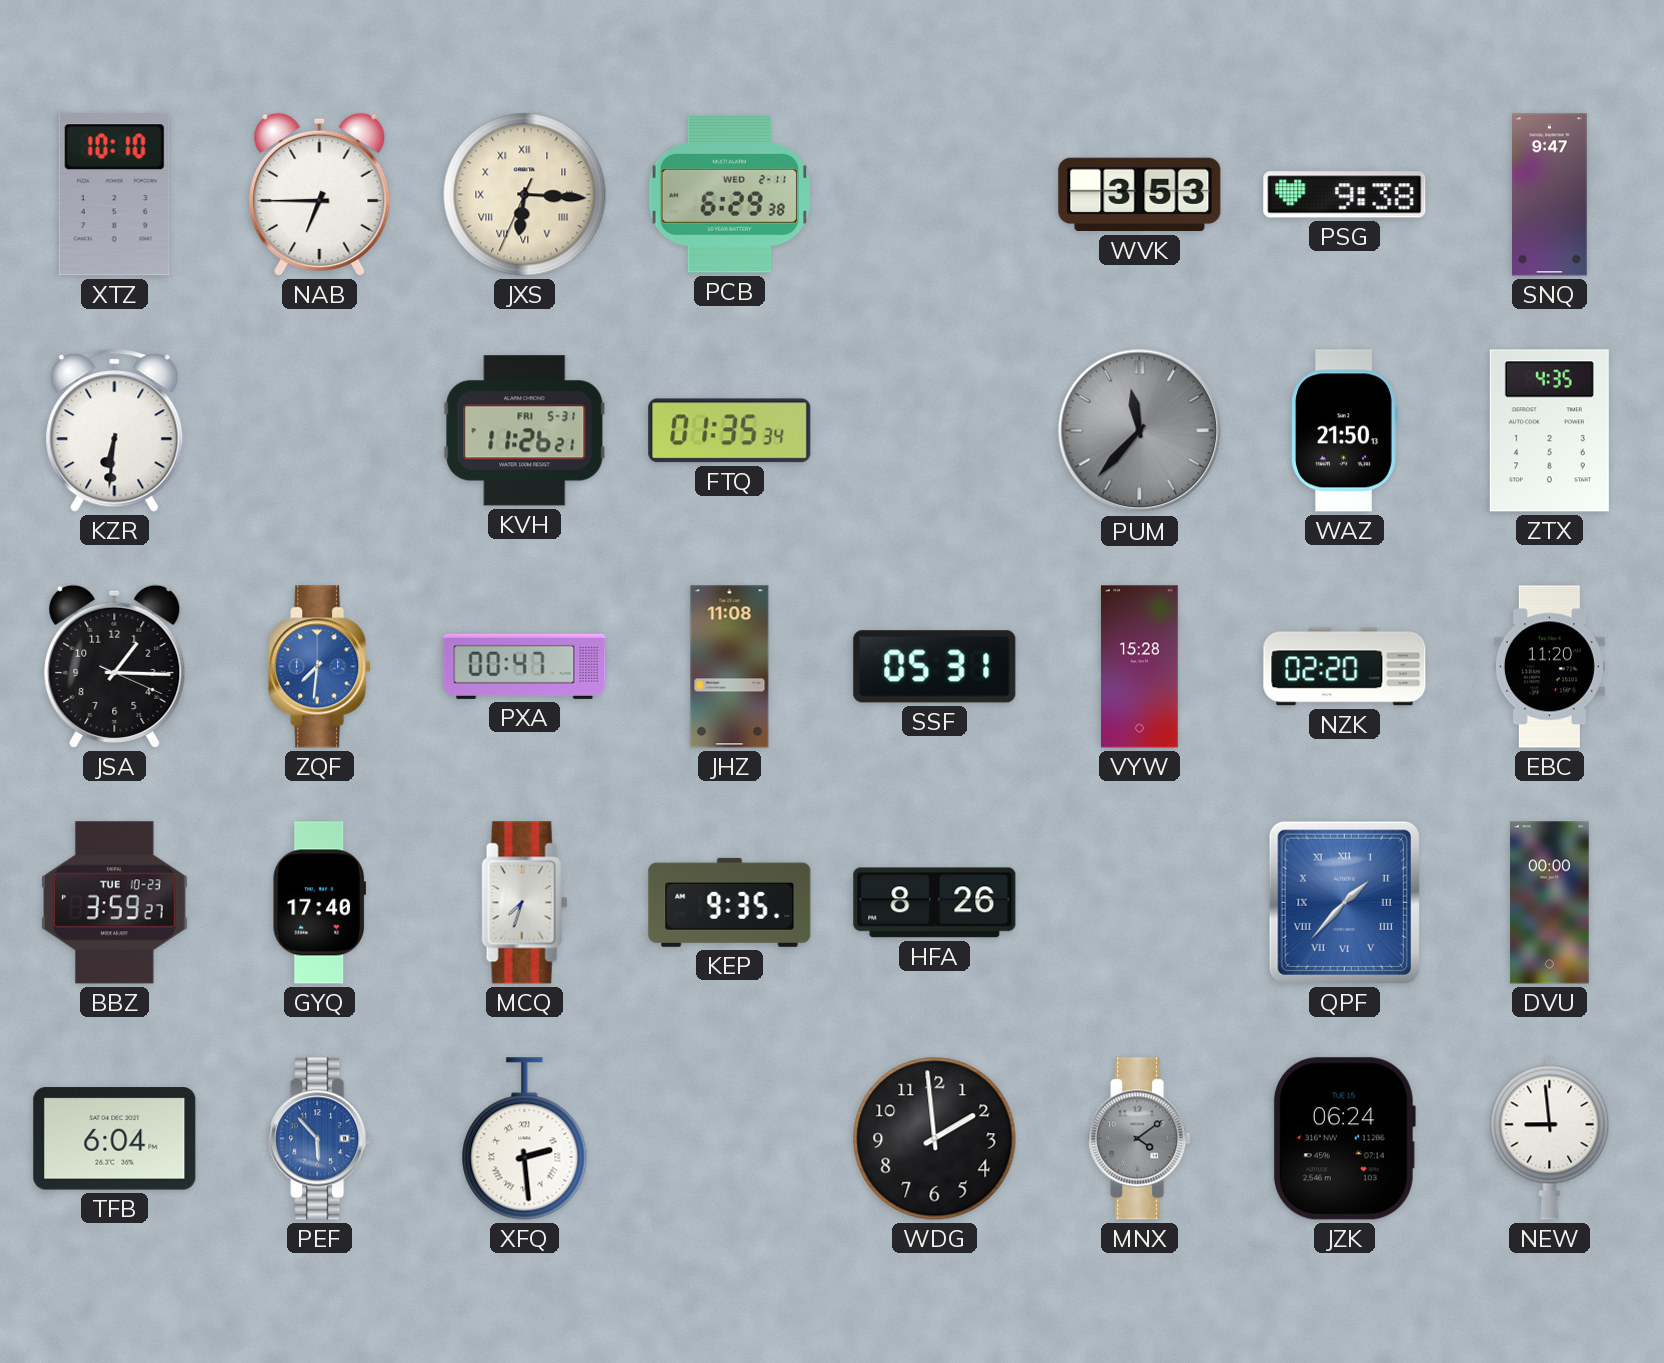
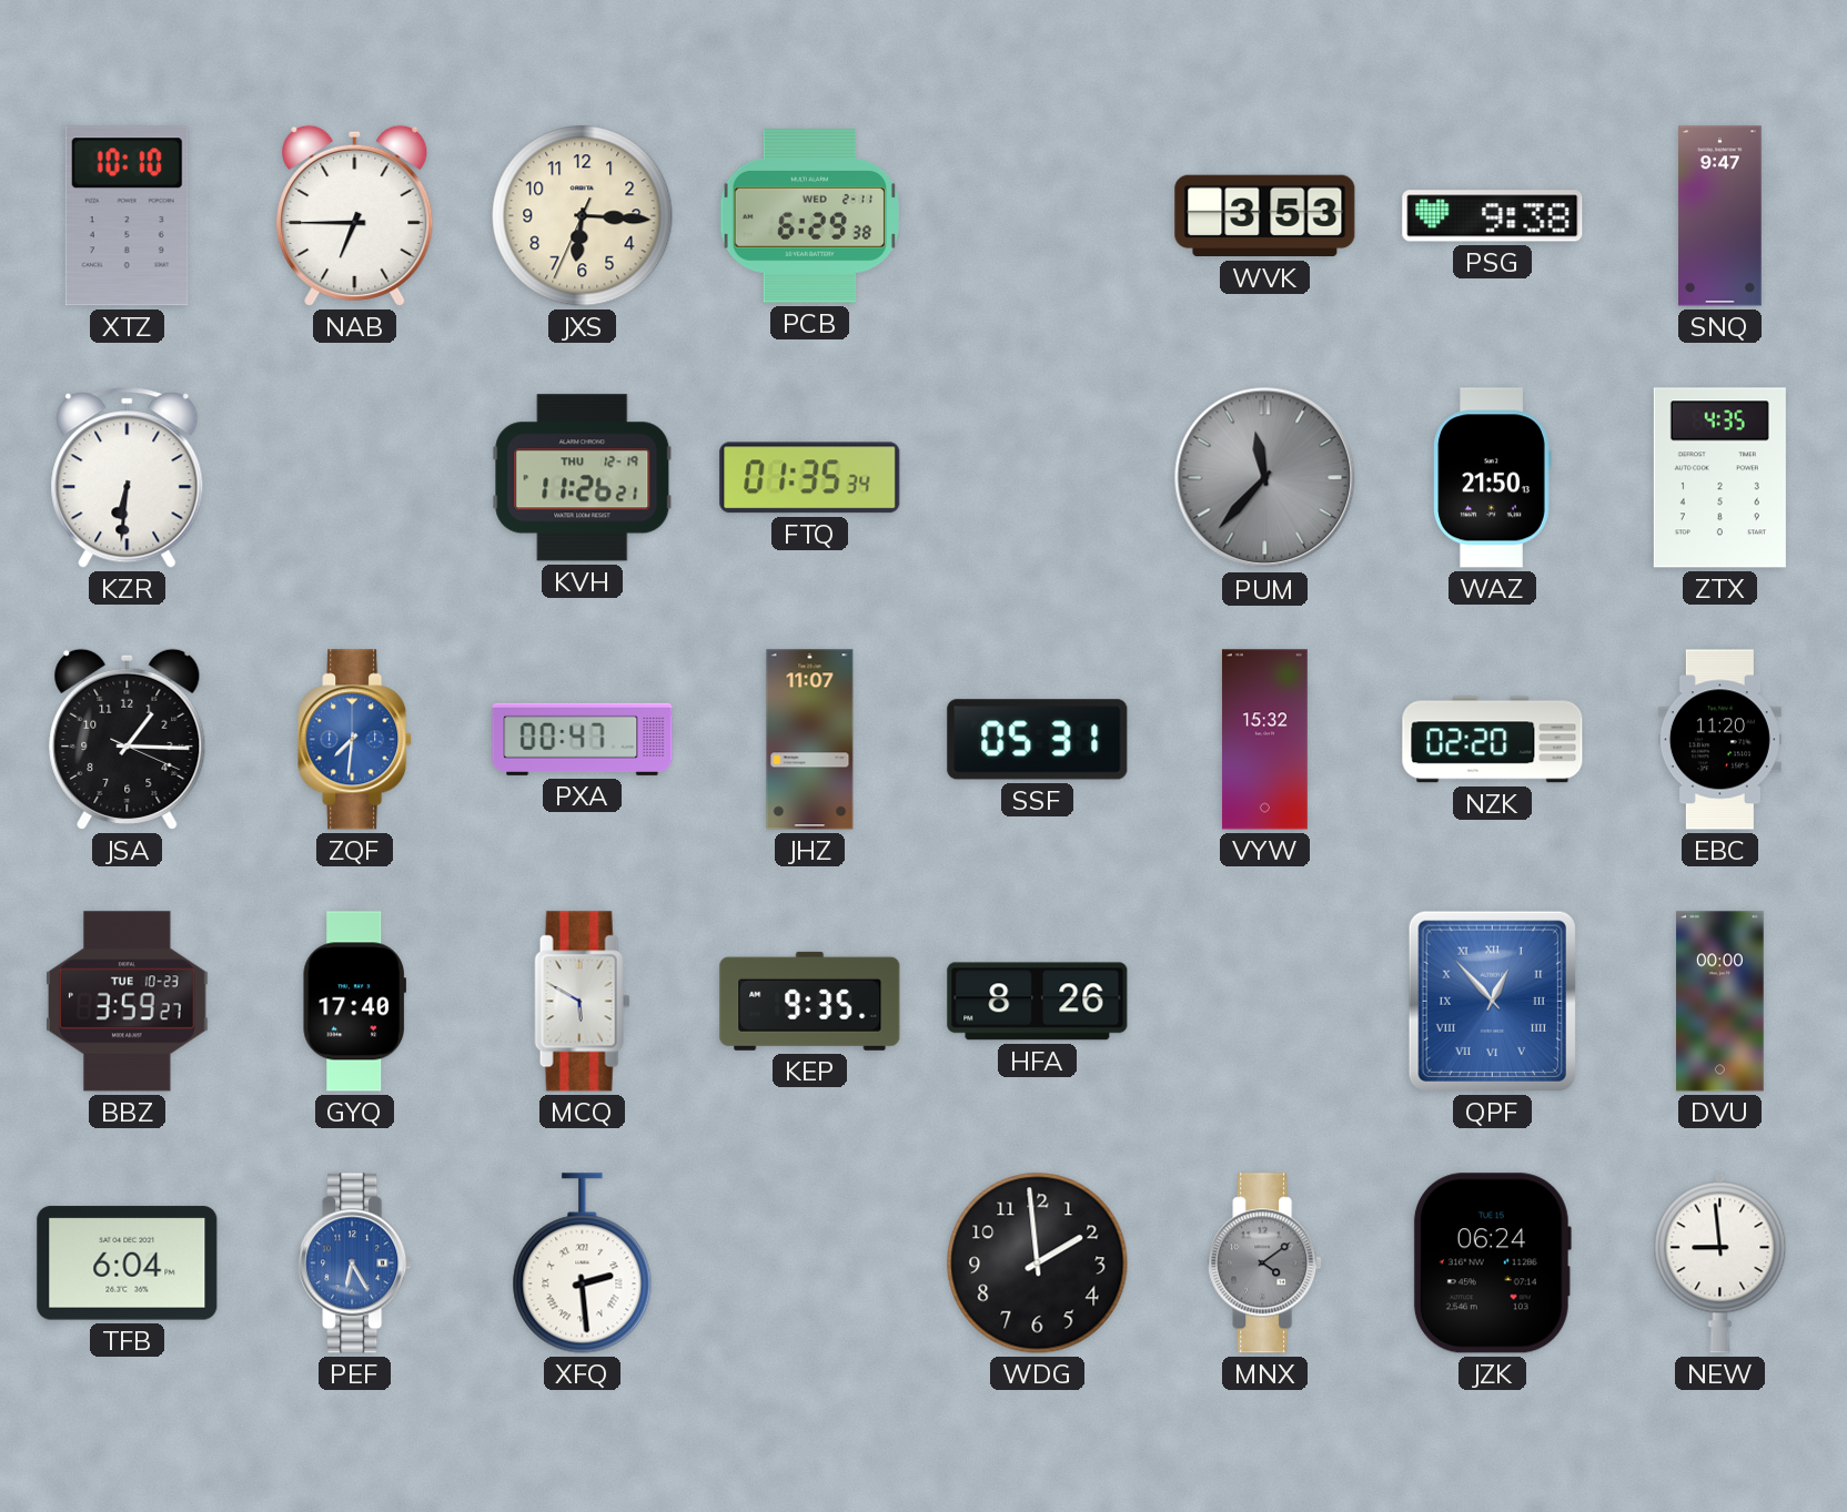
JXS numerals: Roman -> Arabic (583, 216)
KVH date: FRI 5-31 -> THU 12-19 (583, 478)
JHZ: 11:08 -> 11:07 (810, 740)
VYW: 15:28 -> 15:32 (1264, 740)
MCQ: 7:33 -> 5:50 (583, 1002)
QPF: 1:37 -> 12:53 (1492, 1001)
PEF: 5:53 -> 6:25 (355, 1264)
